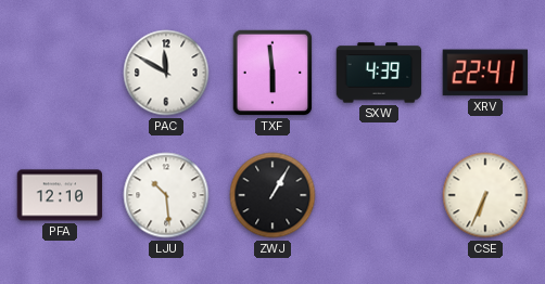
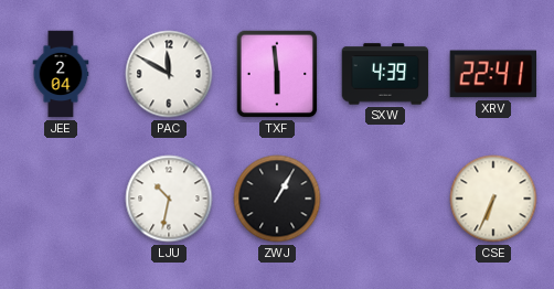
JEE: none -> 2:04 (61, 74)
PFA: 12:10 -> none (60, 195)
LJU: 10:29 -> 10:32 (169, 199)
